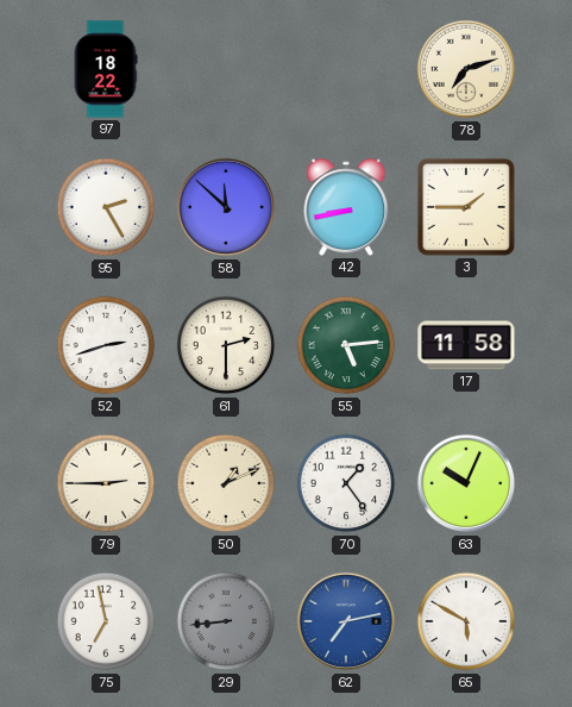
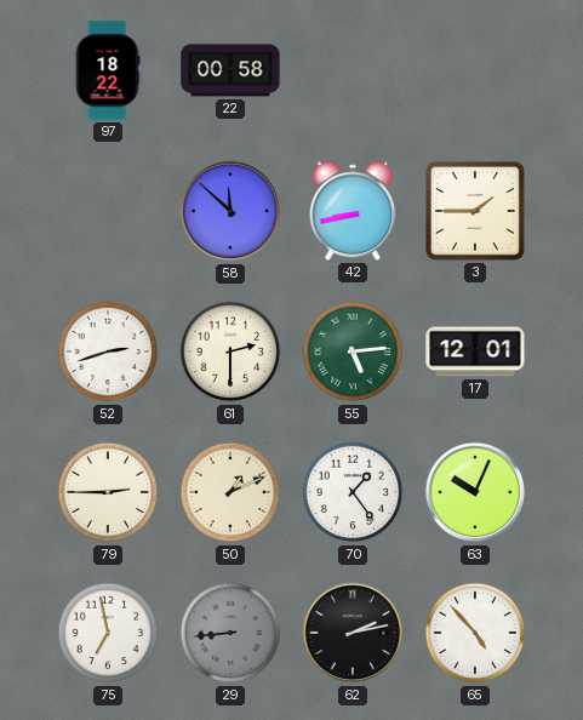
22: none -> 00:58 (230, 70)
78: 7:12 -> none (466, 69)
95: 2:25 -> none (106, 207)
17: 11:58 -> 12:01 (475, 352)
62: 7:13 -> 2:13 (353, 633)
62 dial: blue -> black (353, 633)
65: 5:50 -> 4:53 (475, 633)
